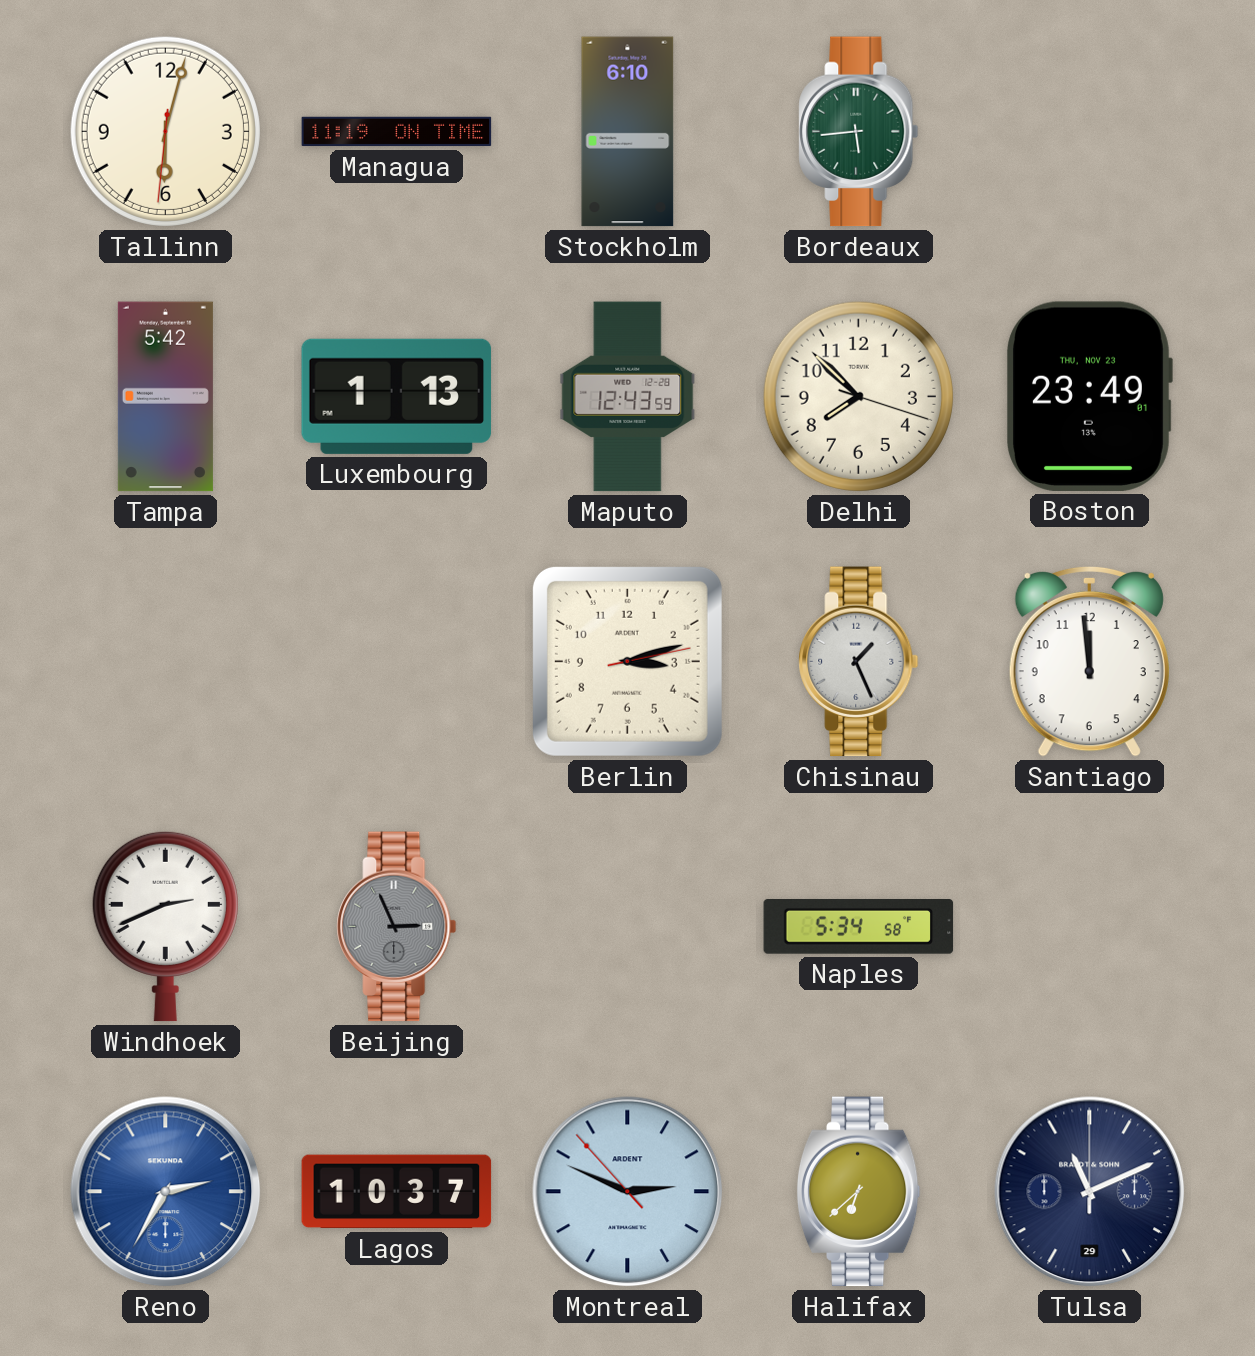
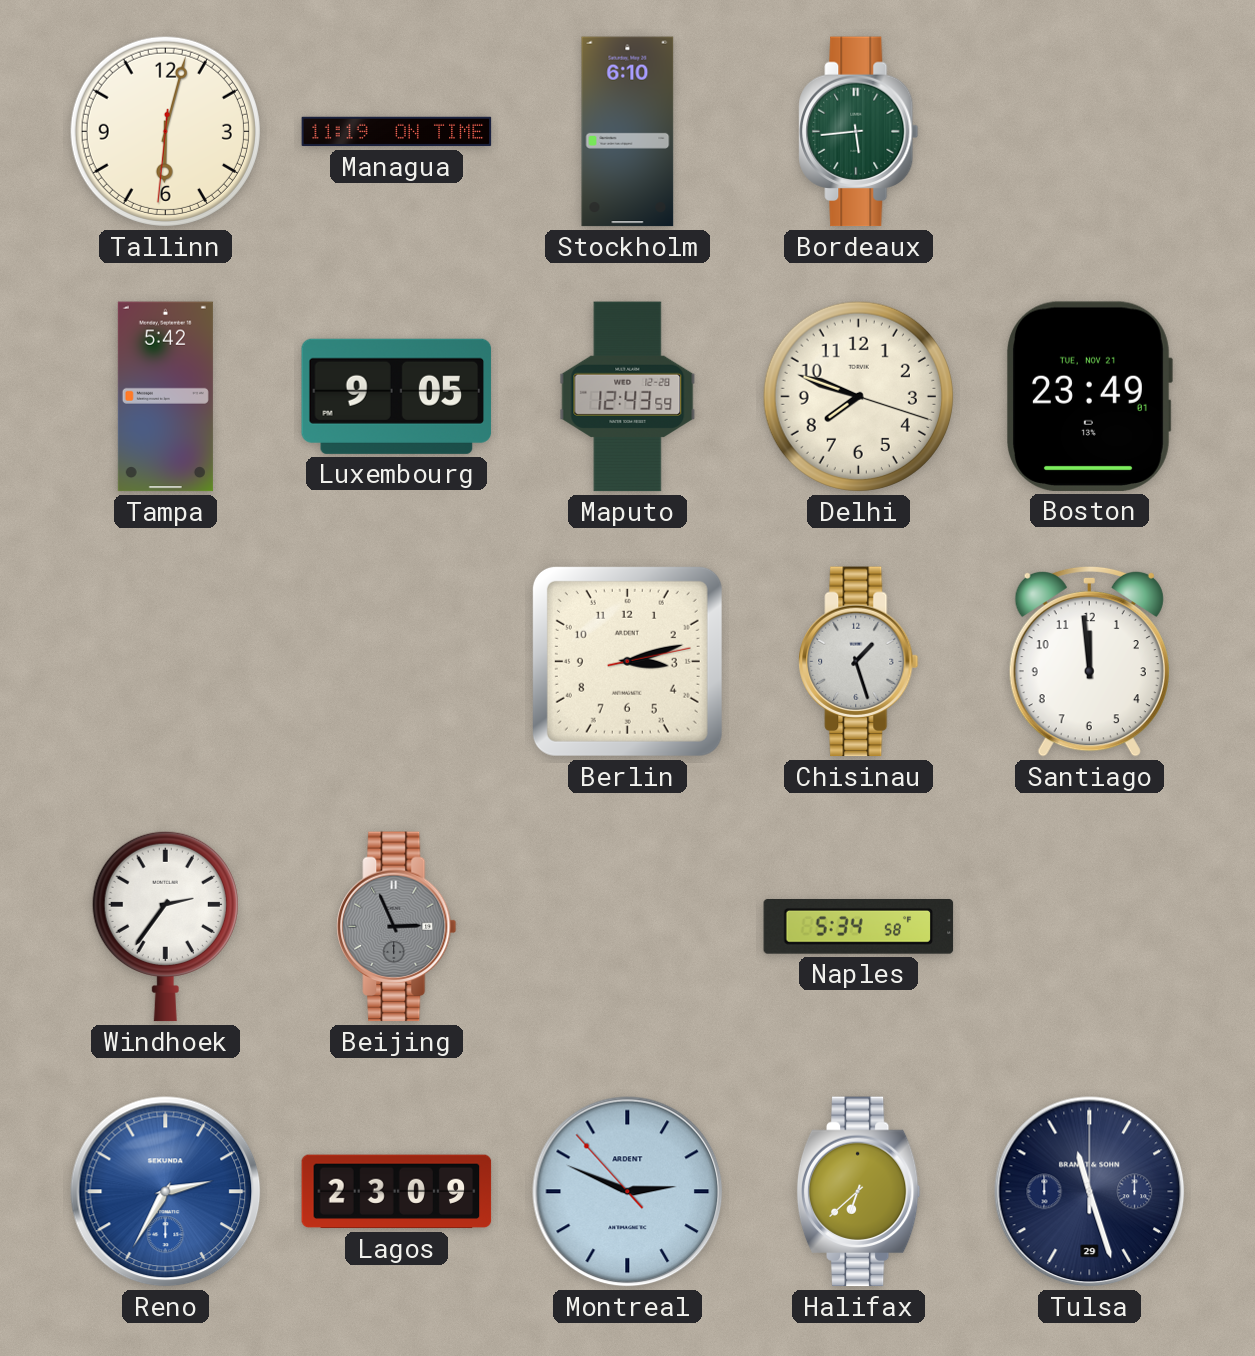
Luxembourg: 1:13 -> 9:05 (397, 396)
Delhi: 7:52 -> 7:48 (858, 396)
Boston date: THU, NOV 23 -> TUE, NOV 21 (1089, 396)
Chisinau: 1:26 -> 1:27 (859, 662)
Windhoek: 2:41 -> 2:36 (165, 926)
Lagos: 10:37 -> 23:09 (397, 1192)
Tulsa: 11:11 -> 11:27 (1090, 1192)
